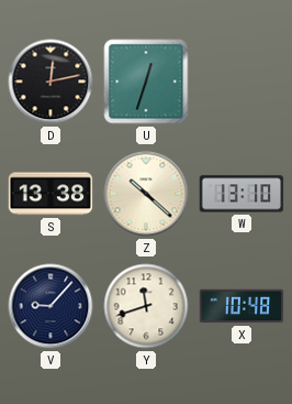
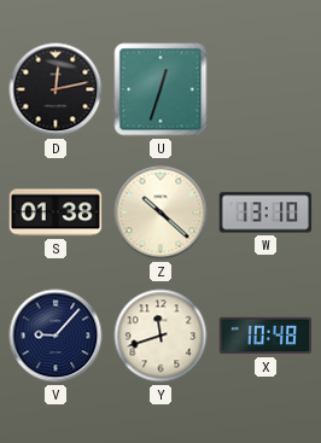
S: 13:38 -> 01:38 (56, 212)
